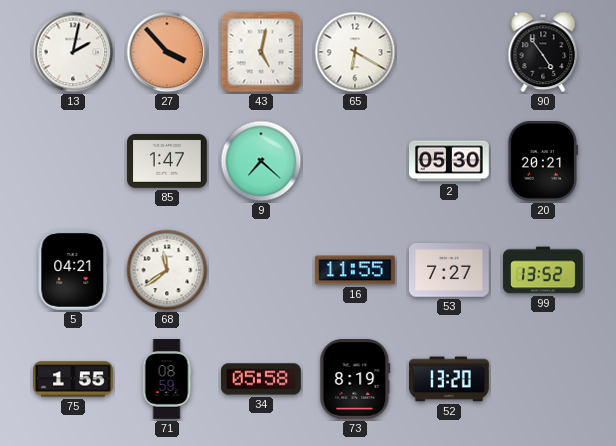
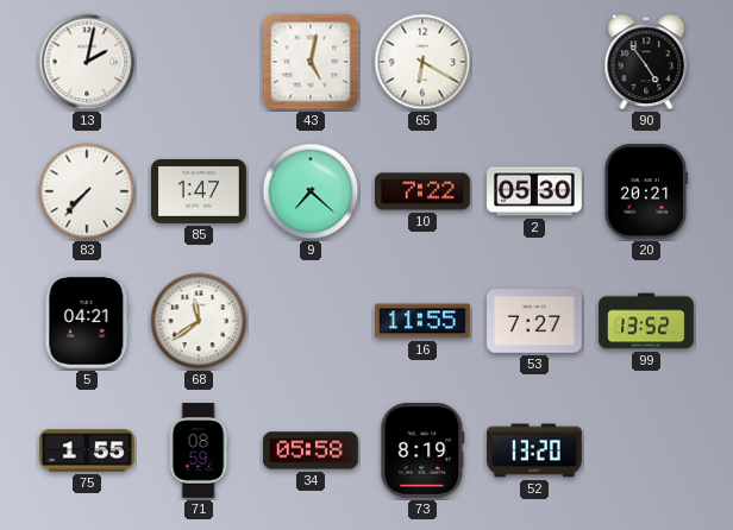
27: 3:53 -> none (167, 52)
83: none -> 7:37 (87, 191)
10: none -> 7:22 (424, 191)
